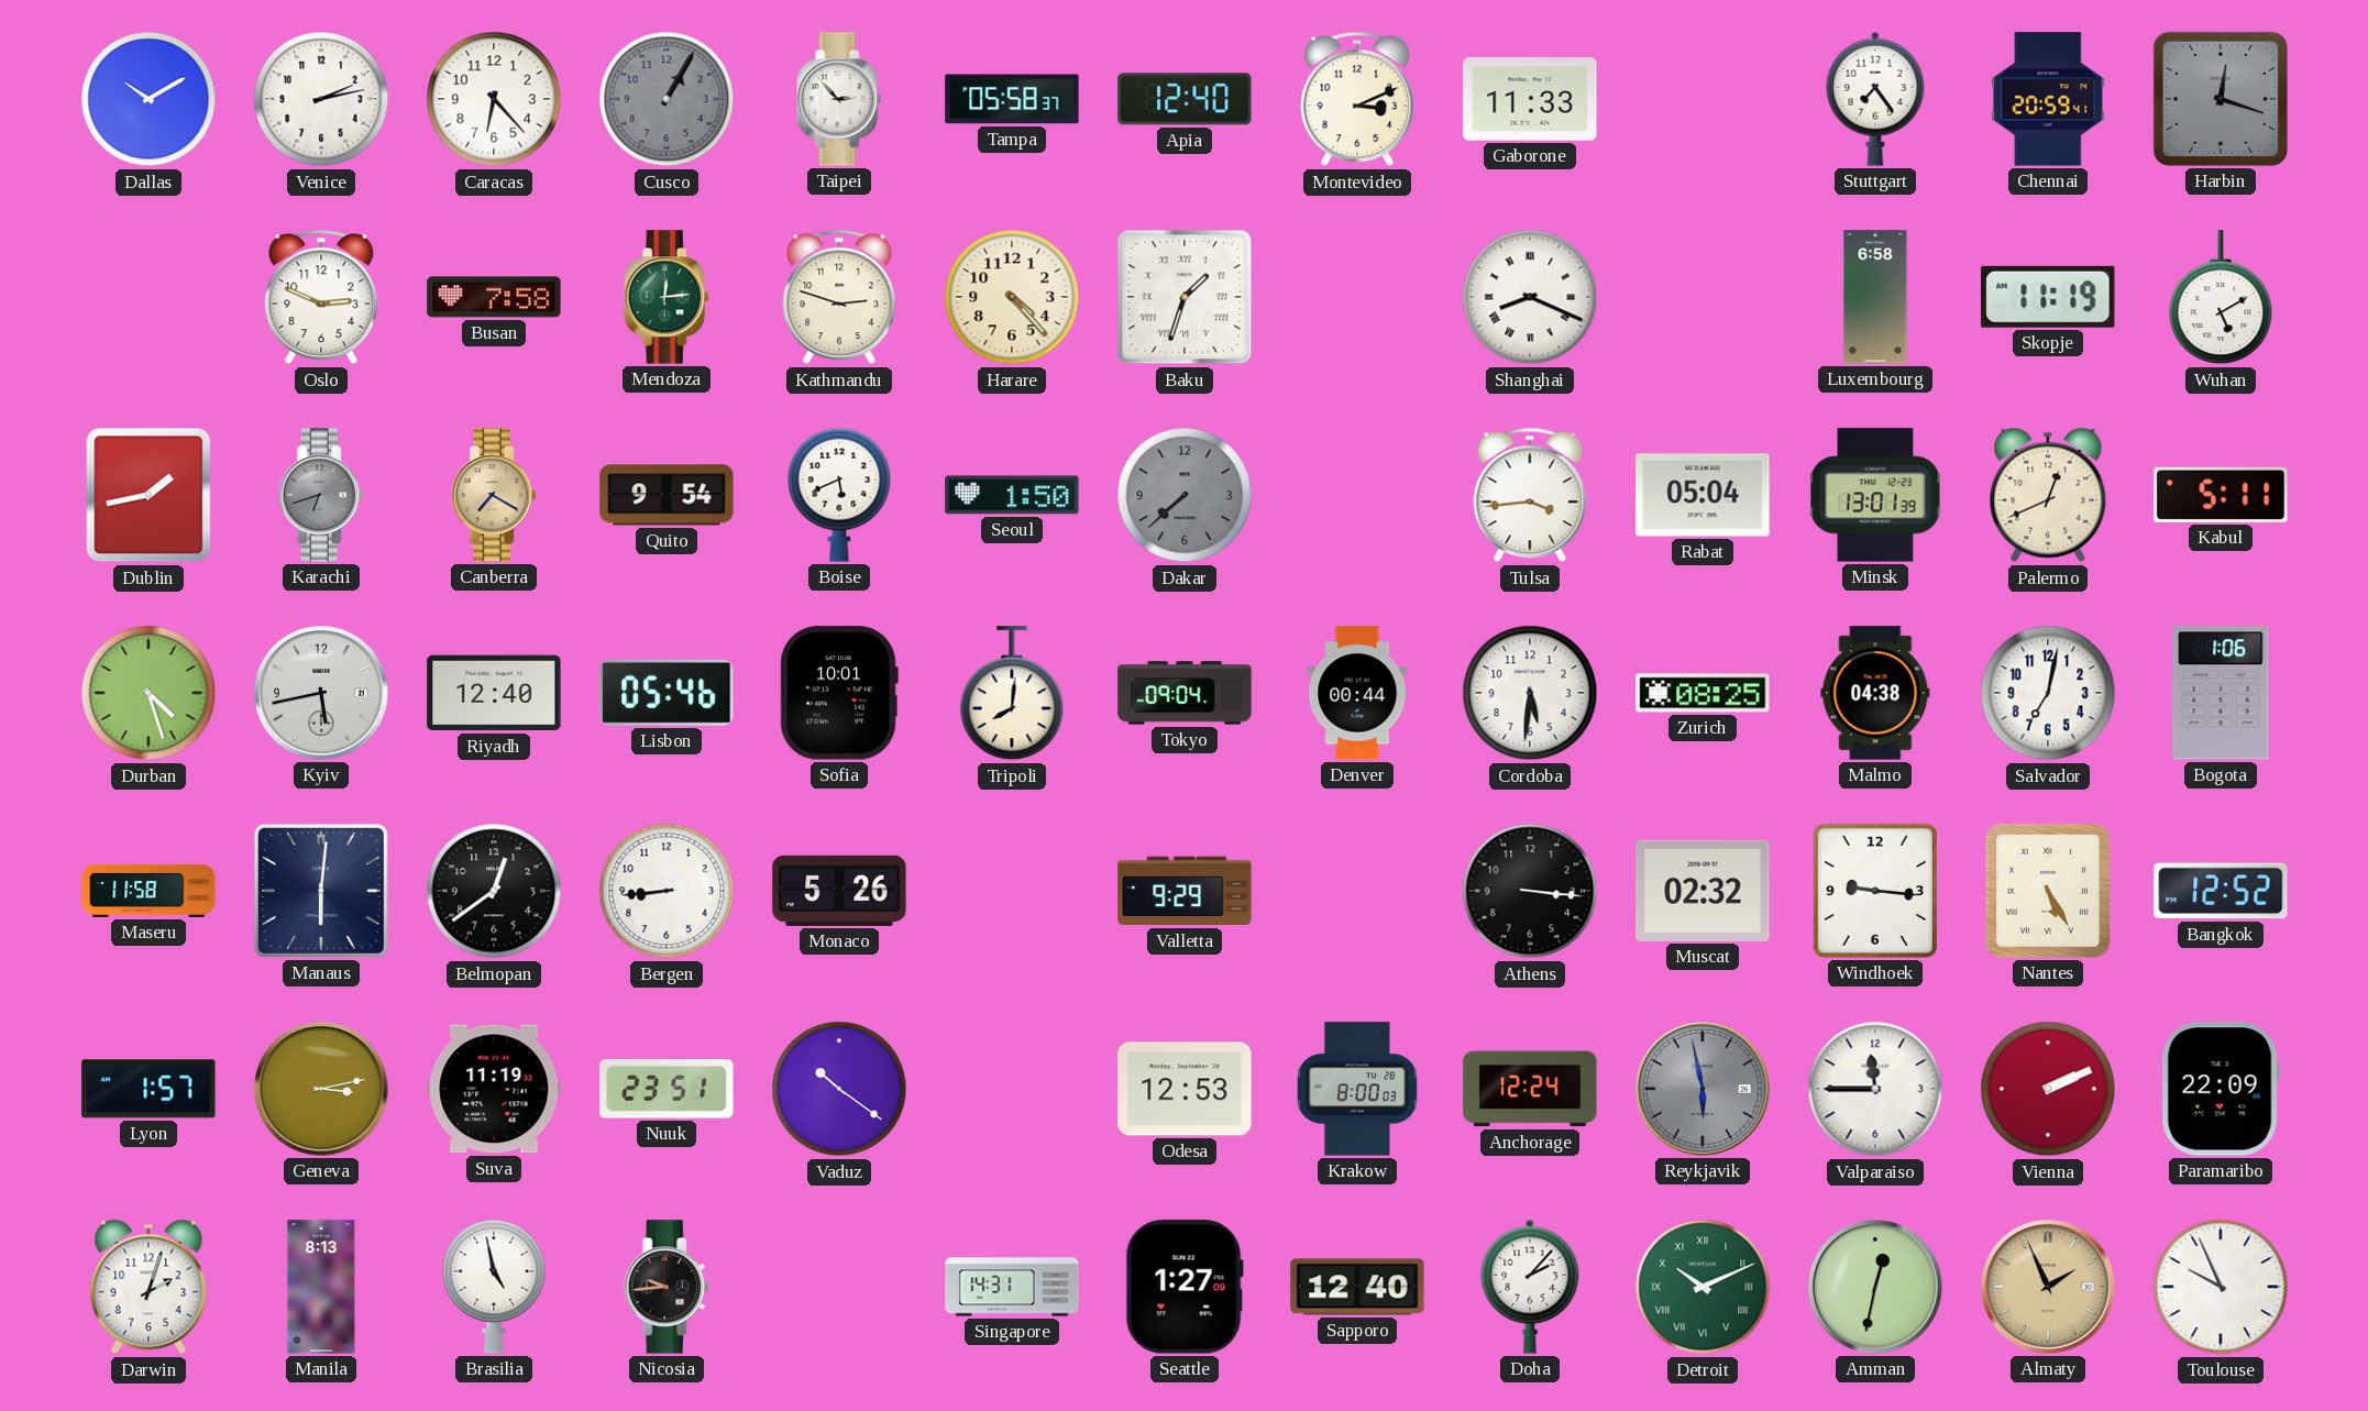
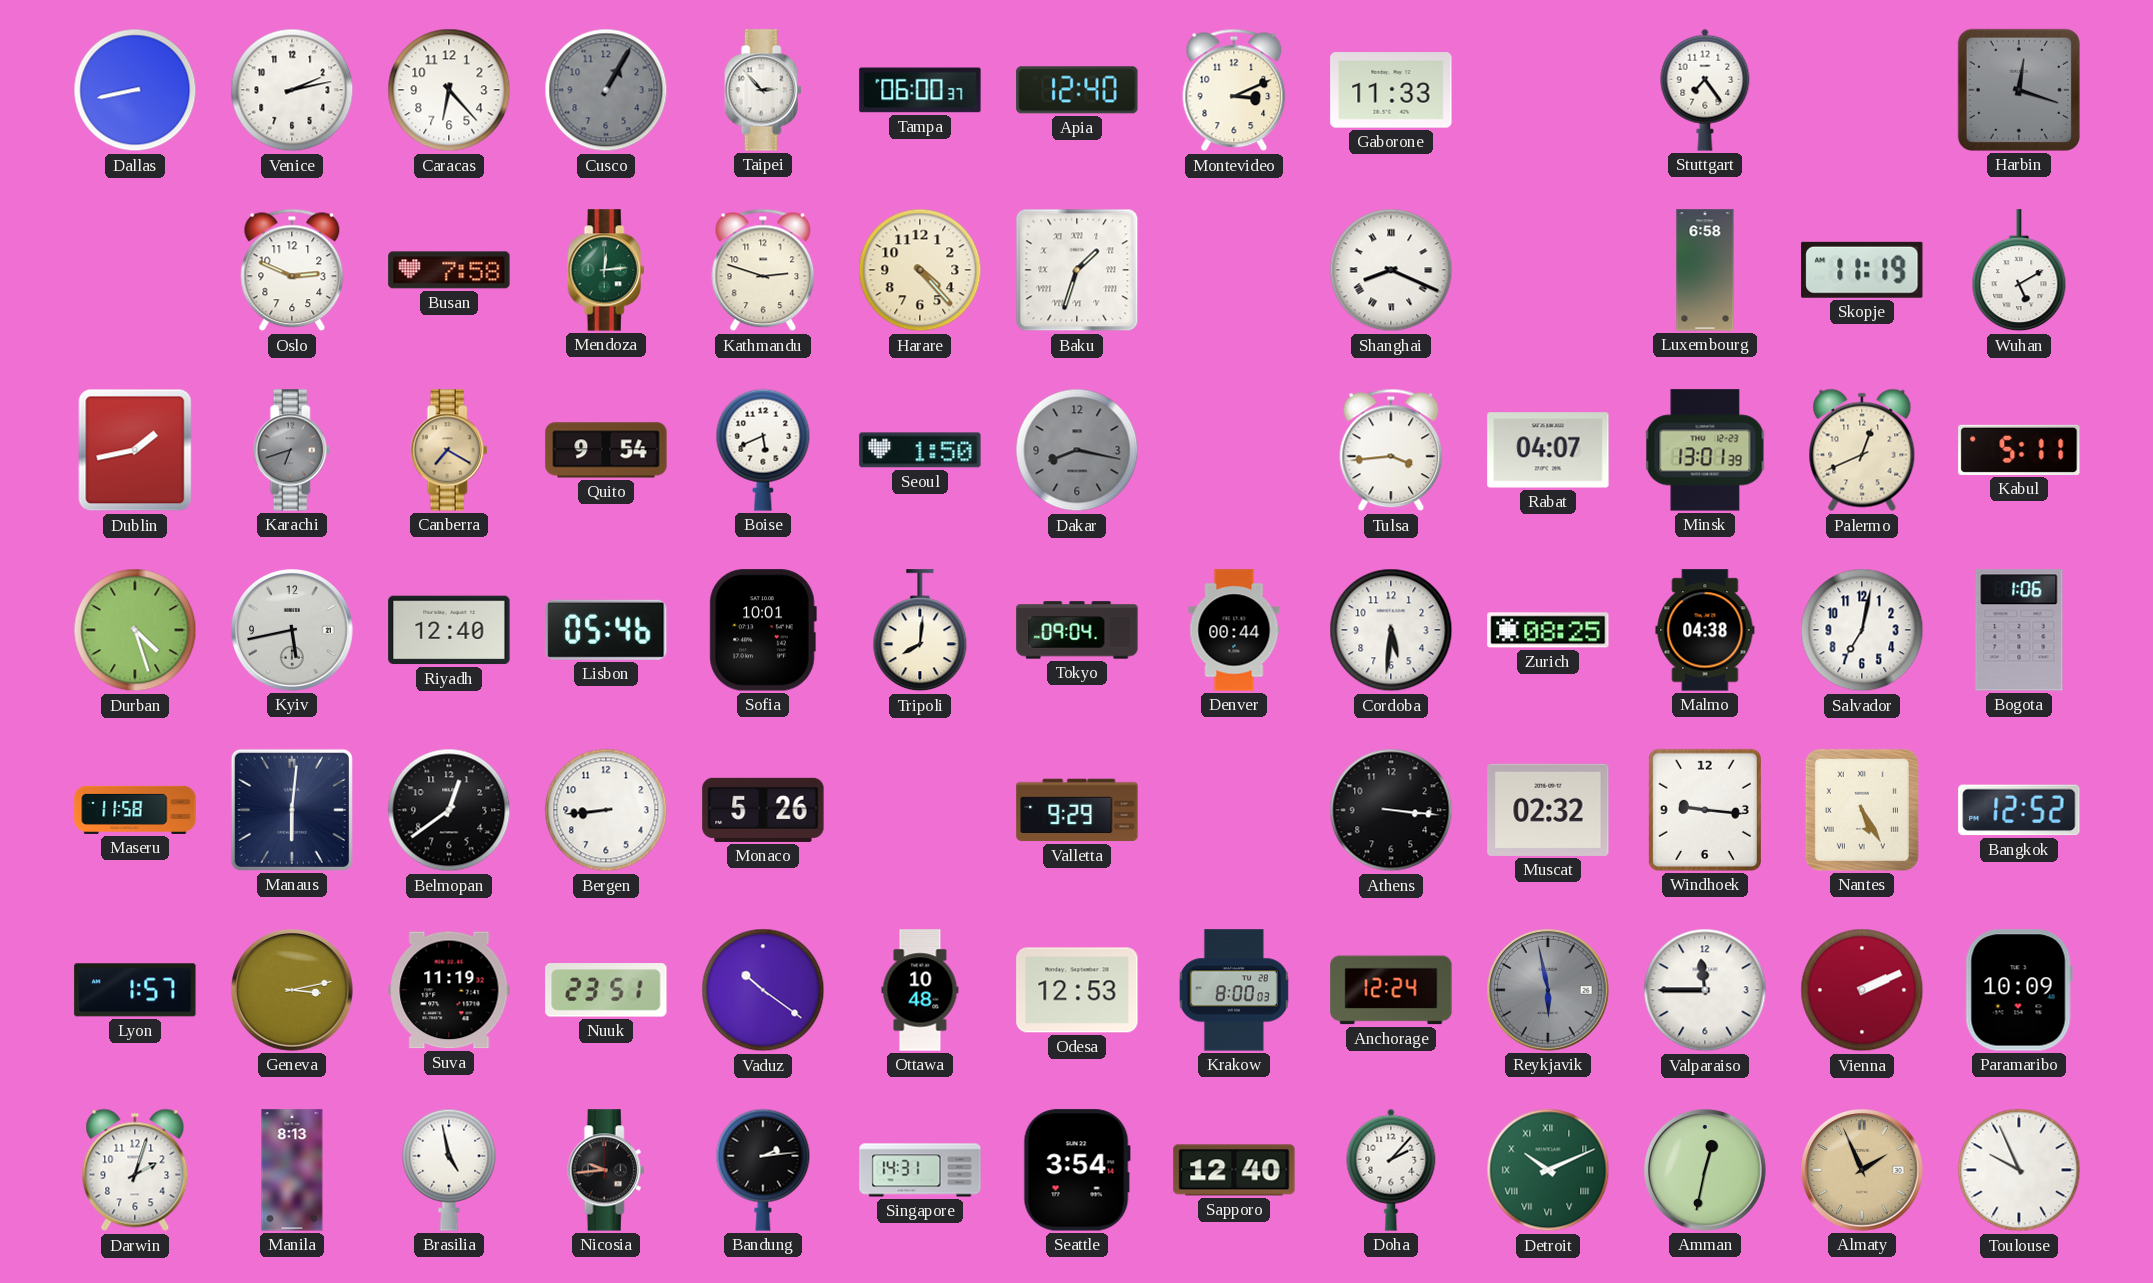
Dallas: 10:10 -> 8:43 (135, 90)
Tampa: 05:58 -> 06:00 (920, 90)
Chennai: 20:59 -> none (2048, 99)
Dakar: 7:38 -> 8:17 (1077, 450)
Rabat: 05:04 -> 04:07 (1548, 450)
Ottawa: none -> 10:48 (920, 990)
Paramaribo: 22:09 -> 10:09 (2019, 990)
Bandung: none -> 2:14 (763, 1170)
Seattle: 1:27 -> 3:54 (1077, 1170)
